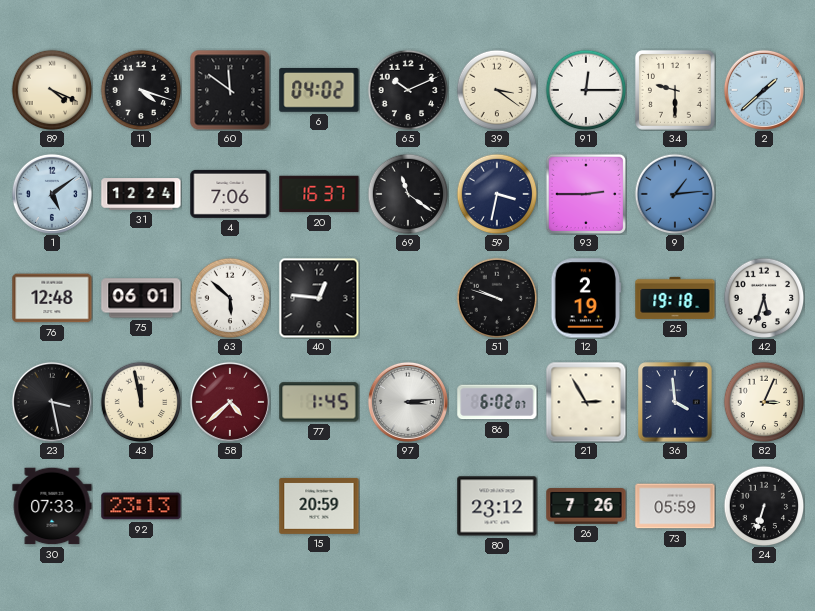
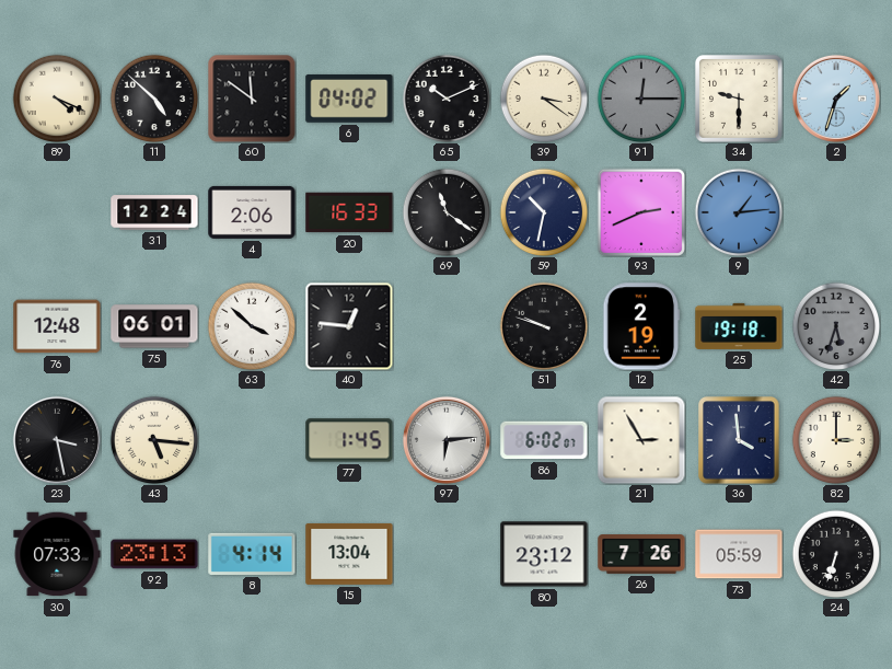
11: 4:18 -> 4:52 (154, 99)
91 dial: white -> grey (641, 99)
2: 1:38 -> 1:33 (836, 99)
1: 5:09 -> none (52, 194)
4: 7:06 -> 2:06 (252, 212)
20: 16:37 -> 16:33 (349, 212)
59: 3:32 -> 10:32 (544, 212)
93: 2:45 -> 2:41 (641, 212)
63: 5:52 -> 3:52 (252, 326)
42 dial: white -> grey (836, 326)
43: 11:58 -> 5:16 (154, 440)
58: 4:38 -> none (230, 402)
97: 3:14 -> 6:14 (447, 440)
82: 3:04 -> 3:00 (836, 440)
8: none -> 4:14 (252, 554)
15: 20:59 -> 13:04 (349, 554)
